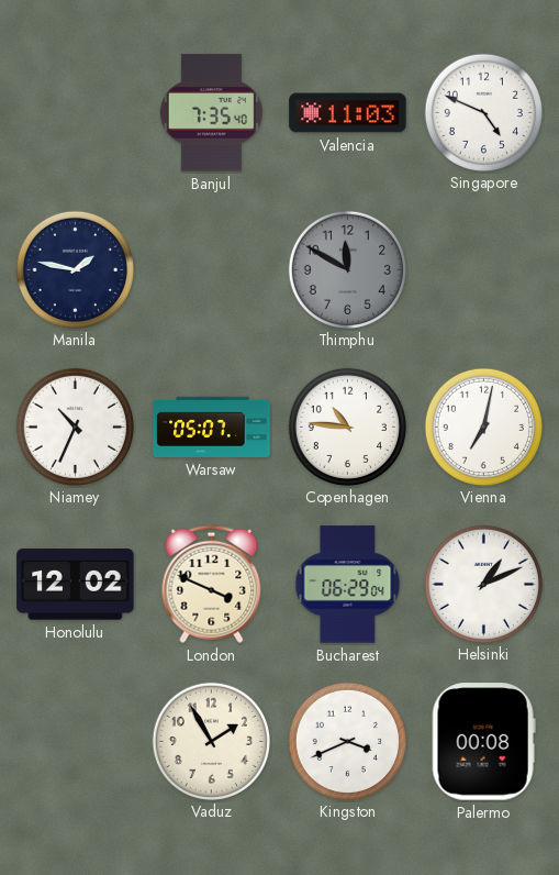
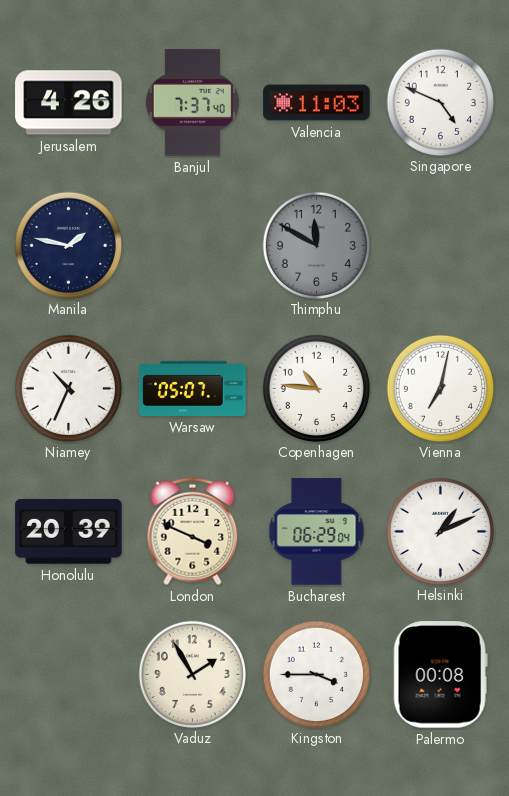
Jerusalem: none -> 4:26 (69, 103)
Banjul: 7:35 -> 7:37 (192, 103)
Honolulu: 12:02 -> 20:39 (69, 532)
Kingston: 3:41 -> 3:45 (316, 674)
